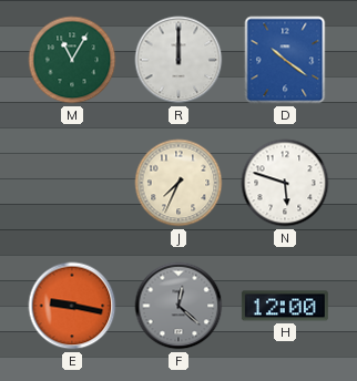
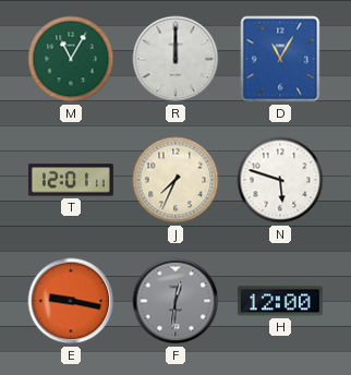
D: 10:21 -> 11:05 (280, 59)
T: none -> 12:01 (71, 180)
F: 12:22 -> 12:31 (175, 301)
